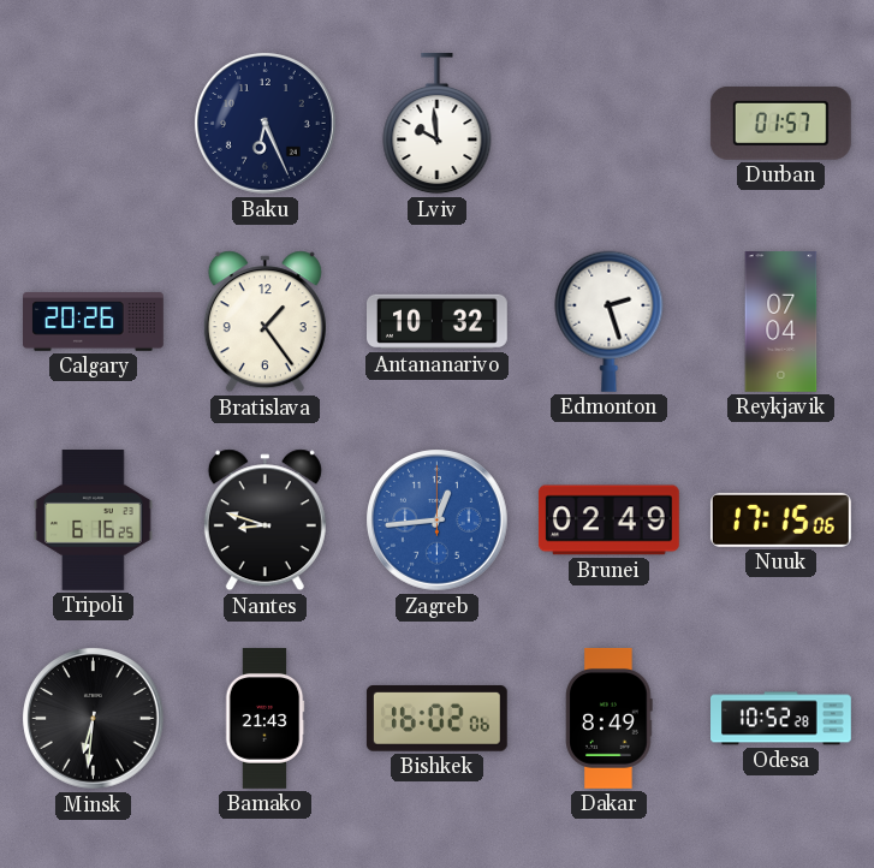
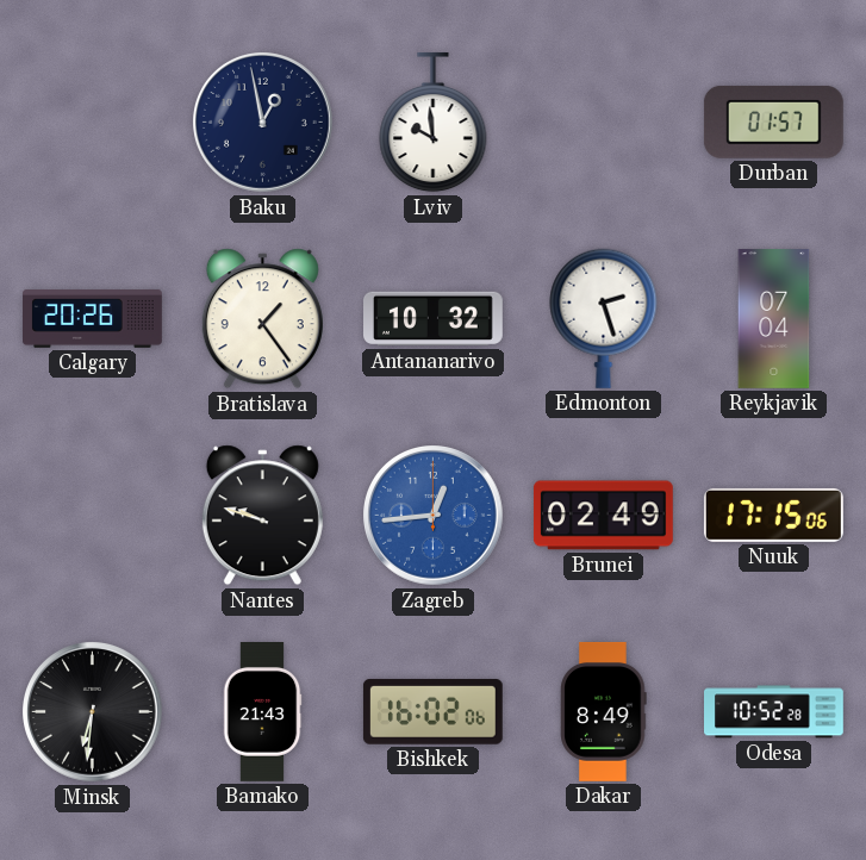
Baku: 6:26 -> 12:58 (263, 123)
Tripoli: 6:16 -> none (94, 521)
Nantes: 8:48 -> 9:48 (262, 516)
